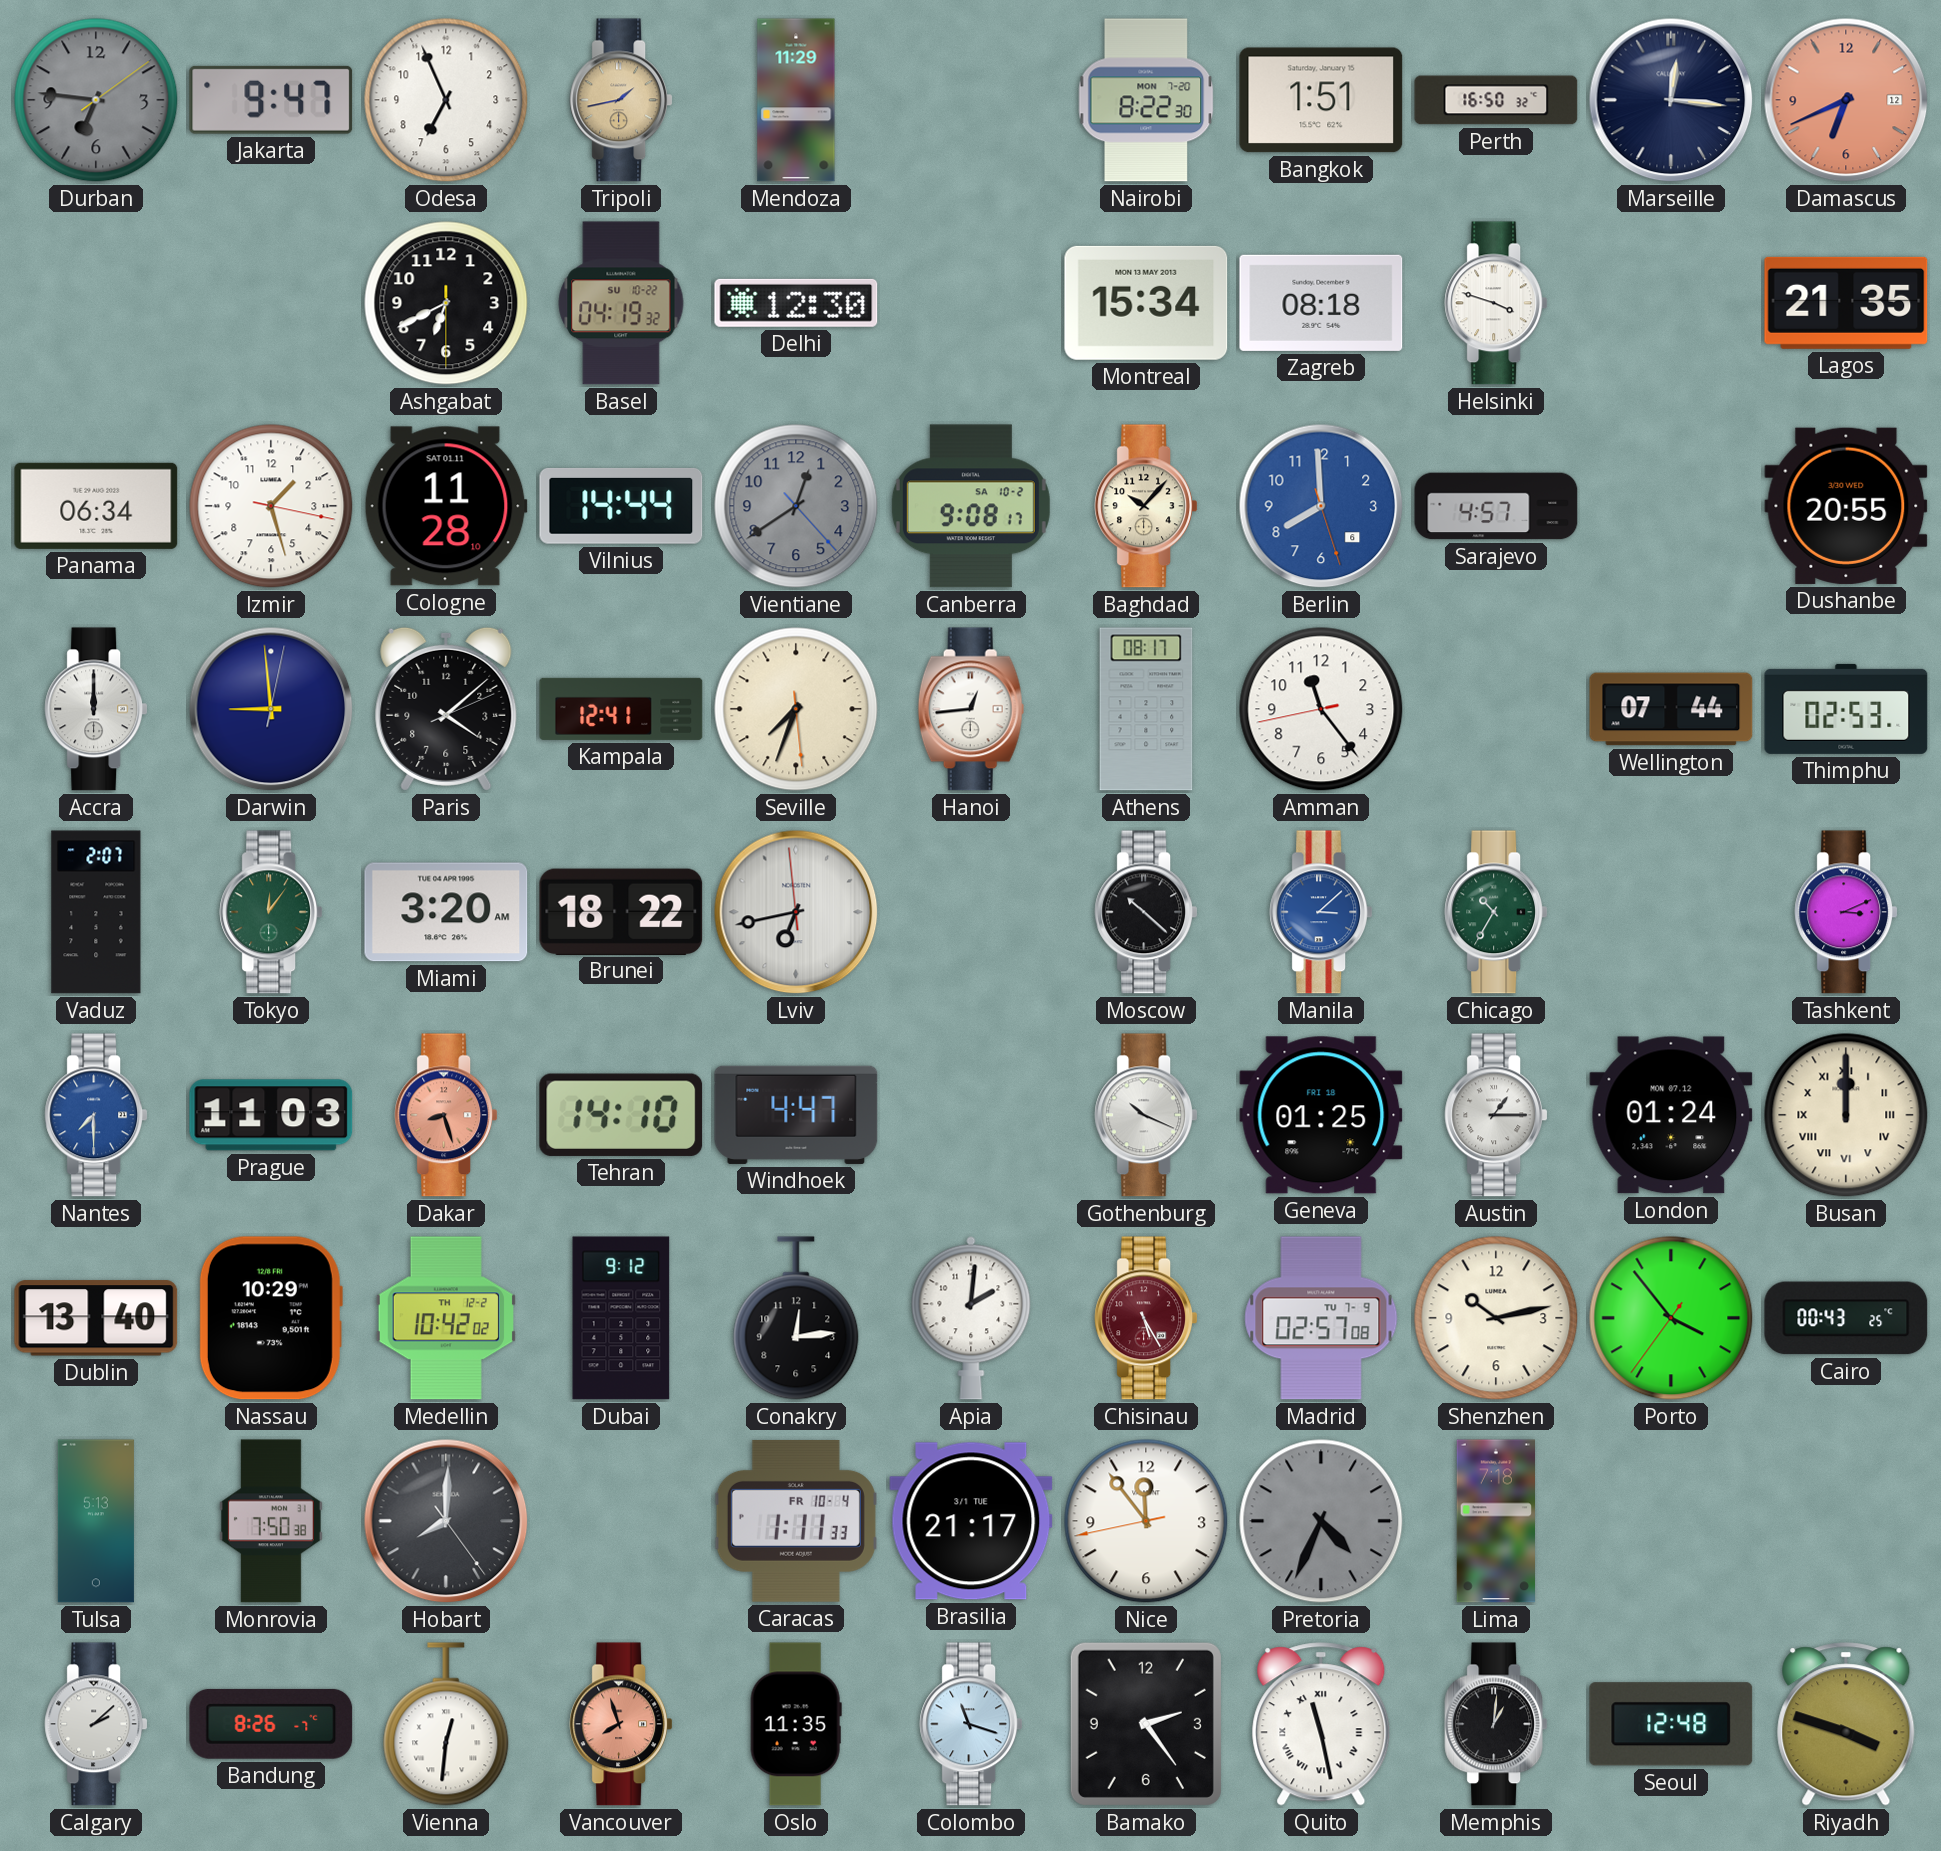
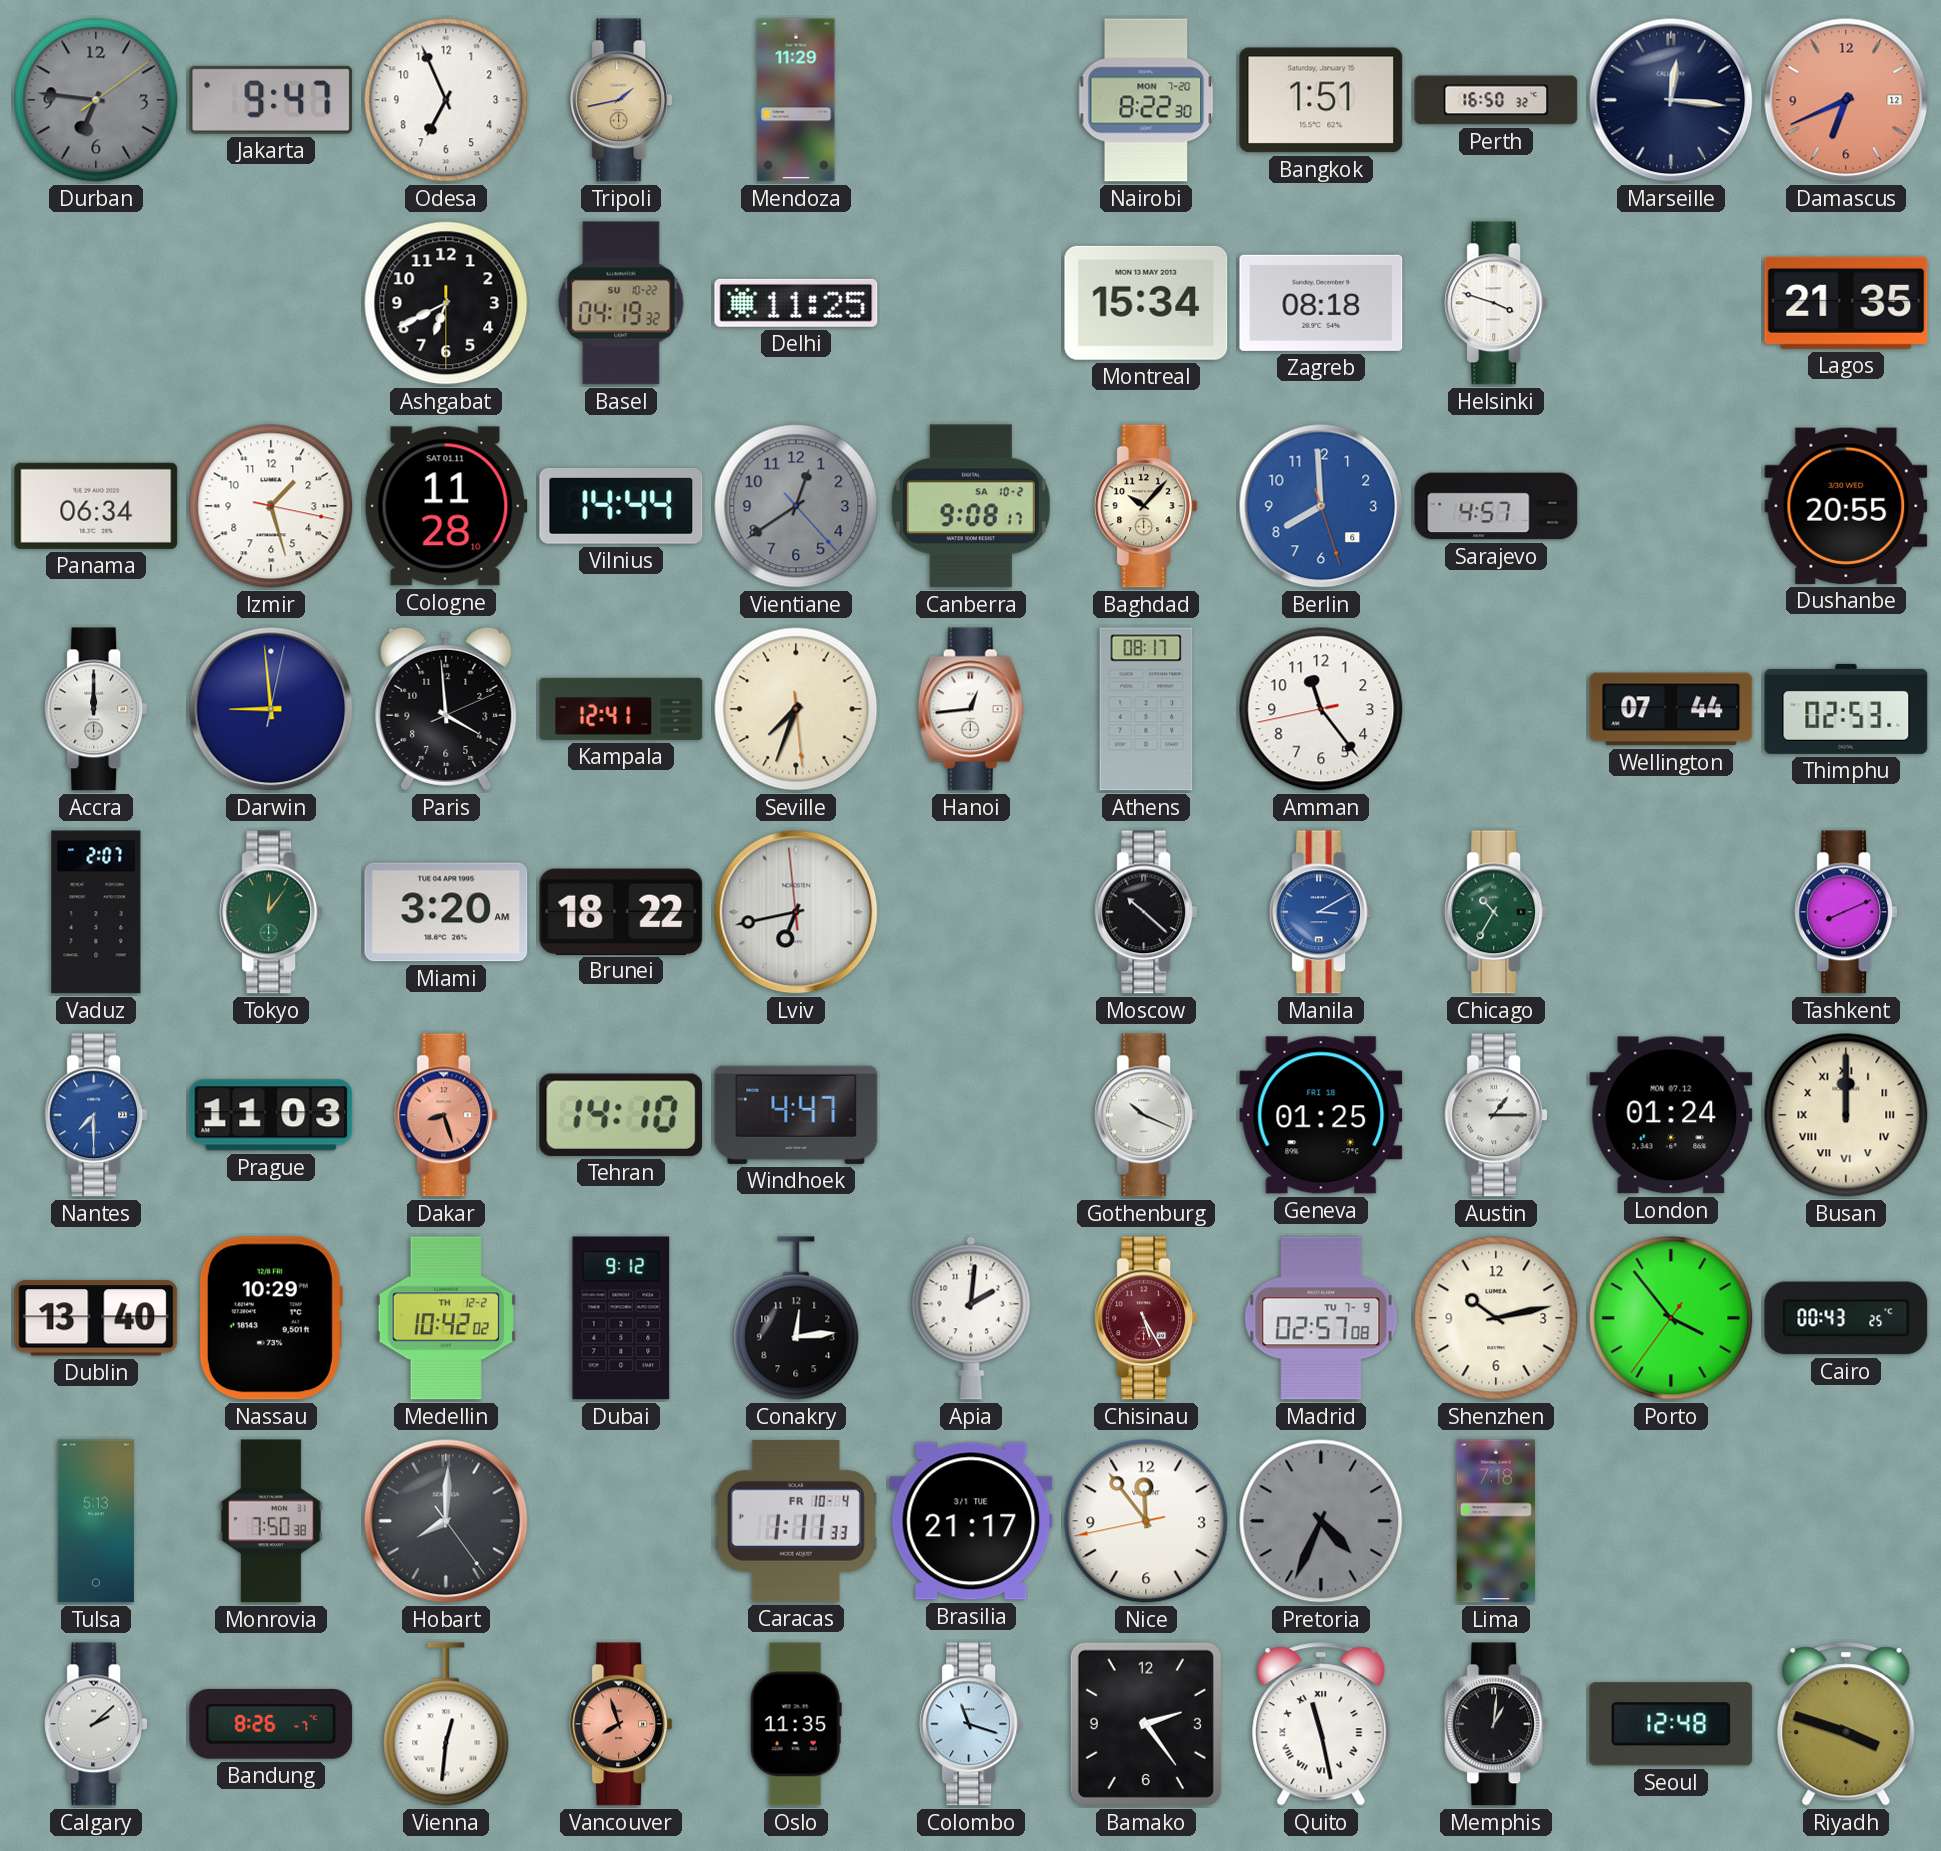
Delhi: 12:30 -> 11:25 (796, 303)
Paris: 4:08 -> 3:59 (446, 709)
Manila: 3:08 -> 3:10 (1321, 912)
Tashkent: 3:11 -> 8:11 (1846, 912)
